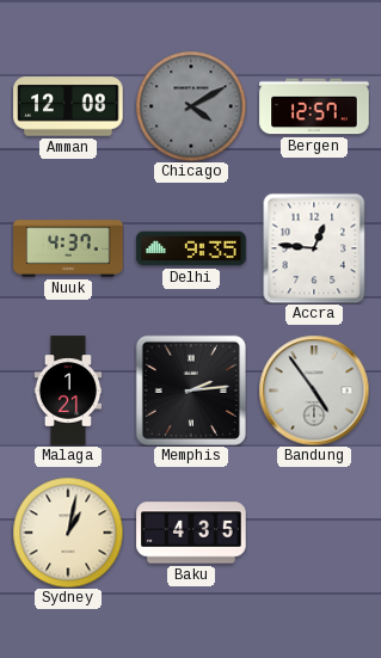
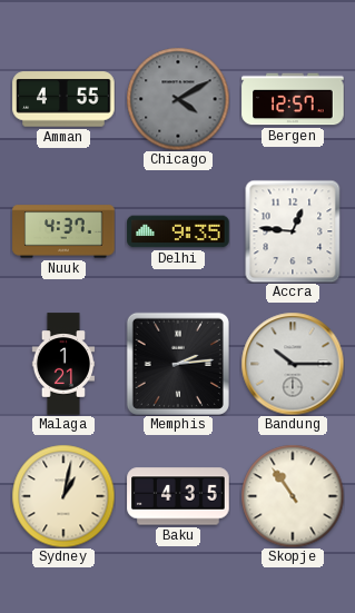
Amman: 12:08 -> 4:55 (63, 99)
Bandung: 4:54 -> 10:15 (293, 364)
Skopje: none -> 10:54 (293, 496)
